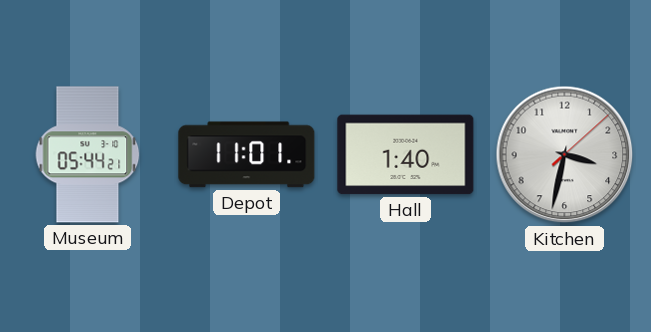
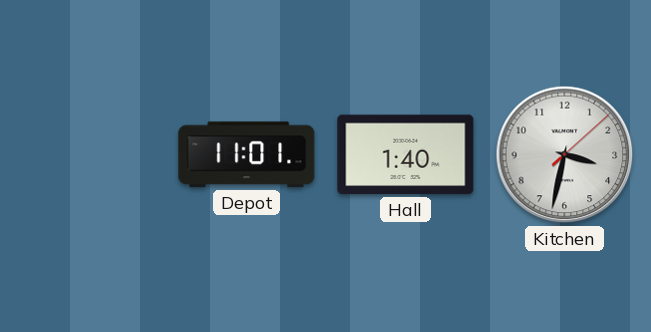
Museum: 05:44 -> none (88, 155)
